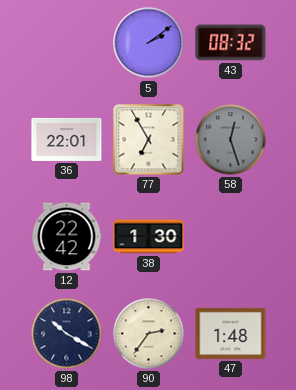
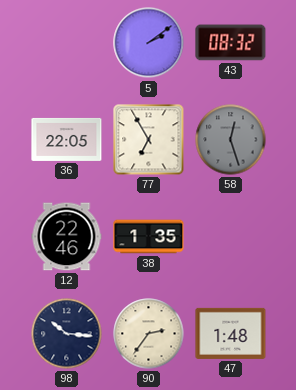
36: 22:01 -> 22:05 (67, 139)
12: 22:42 -> 22:46 (67, 237)
38: 1:30 -> 1:35 (149, 237)
98: 10:20 -> 10:16 (67, 334)
